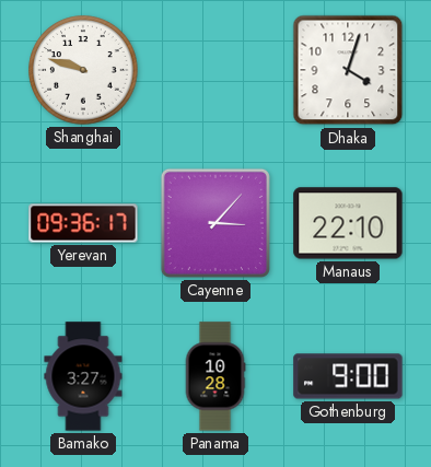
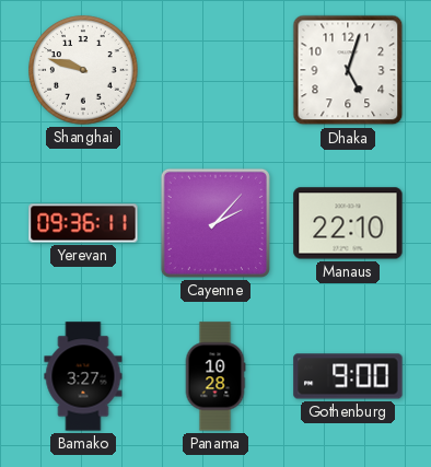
Dhaka: 4:03 -> 5:03 (348, 70)
Yerevan: 09:36:17 -> 09:36:11 (83, 223)
Cayenne: 3:07 -> 2:07 (215, 223)
